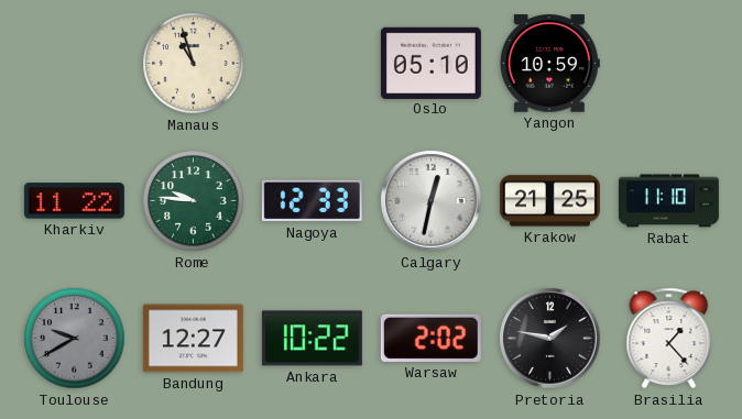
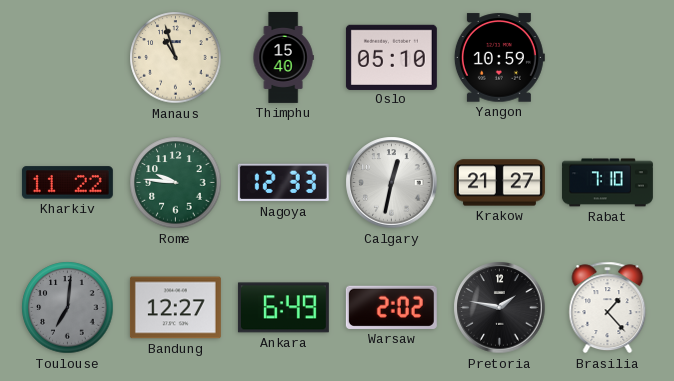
Thimphu: none -> 15:40 (283, 57)
Krakow: 21:25 -> 21:27 (499, 183)
Rabat: 11:10 -> 7:10 (607, 183)
Toulouse: 9:40 -> 7:01 (68, 308)
Ankara: 10:22 -> 6:49 (283, 308)
